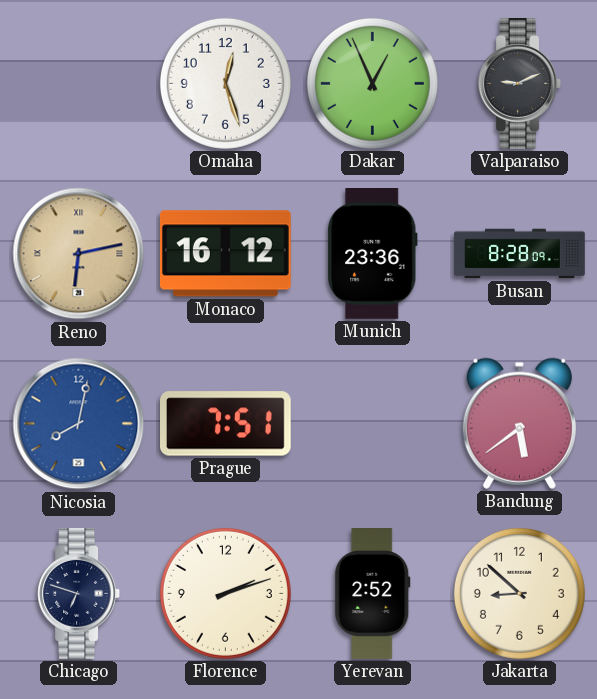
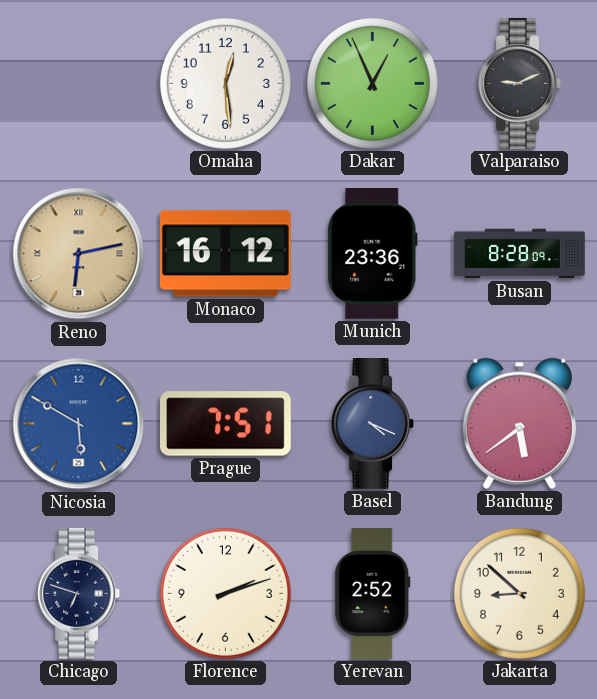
Omaha: 12:27 -> 12:29 (225, 83)
Nicosia: 8:02 -> 5:50 (79, 424)
Basel: none -> 4:19 (372, 424)
